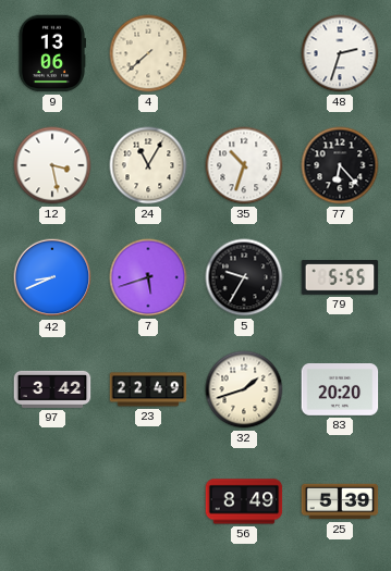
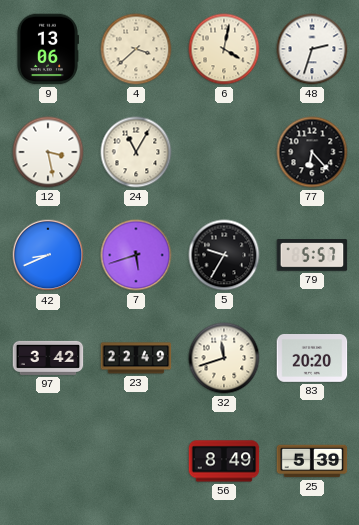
4: 7:38 -> 3:38 (136, 49)
6: none -> 4:02 (224, 49)
35: 10:33 -> none (244, 165)
79: 5:55 -> 5:57 (312, 255)
32: 1:42 -> 11:42 (224, 358)
